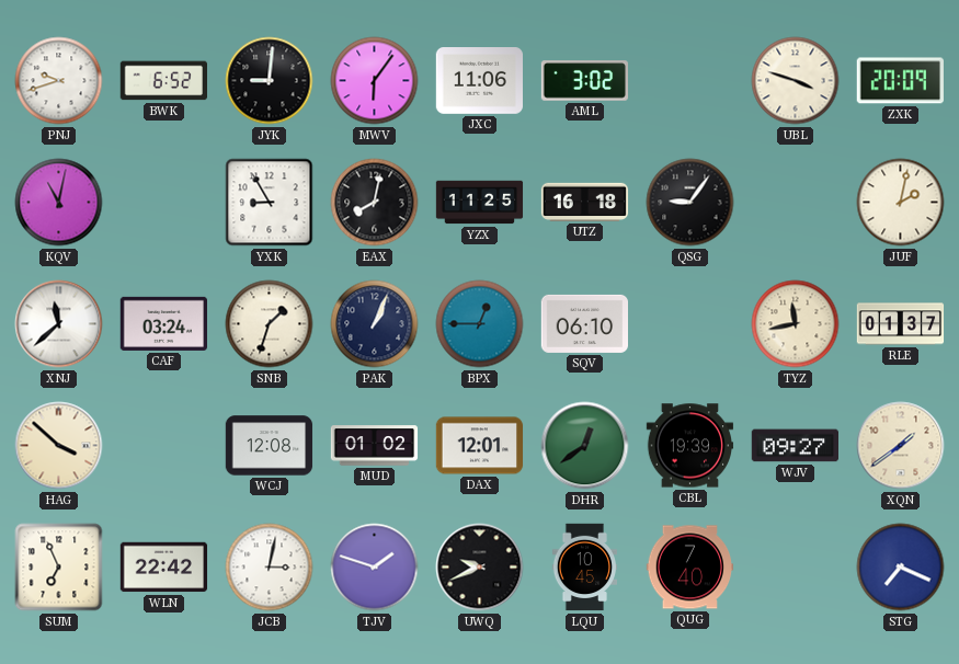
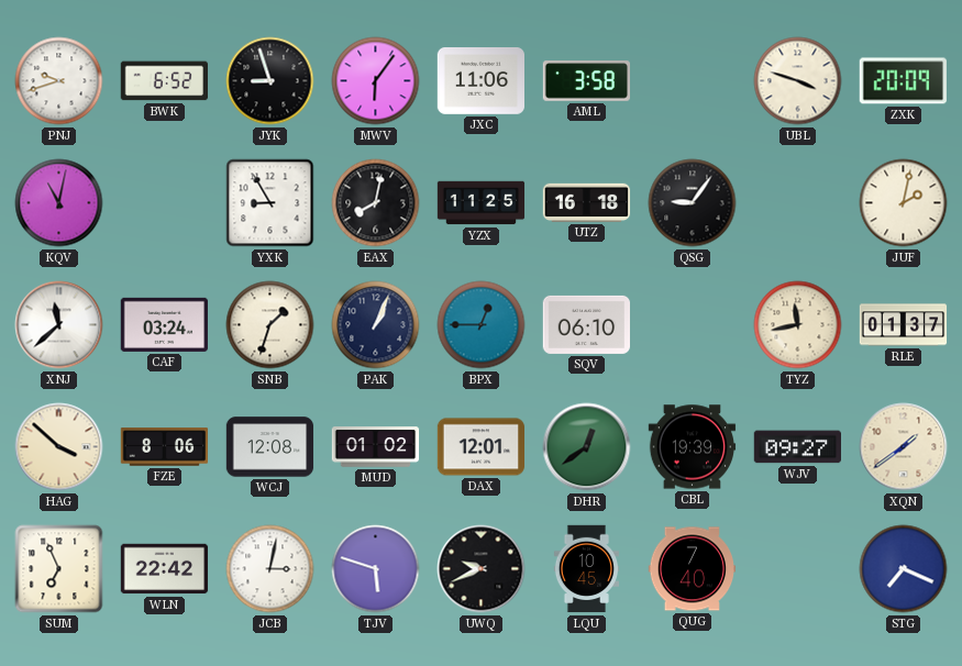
JYK: 9:01 -> 8:57 (270, 81)
AML: 3:02 -> 3:58 (587, 81)
FZE: none -> 8:06 (165, 447)
TJV: 1:48 -> 5:48 (376, 569)
